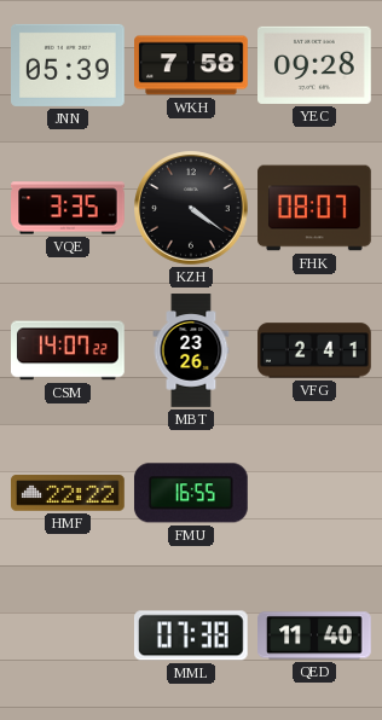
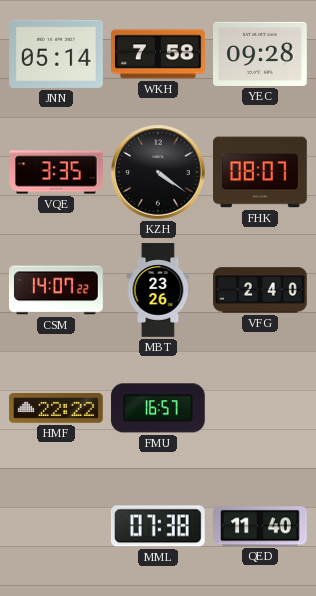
JNN: 05:39 -> 05:14 (57, 54)
VFG: 2:41 -> 2:40 (260, 290)
FMU: 16:55 -> 16:57 (158, 408)
